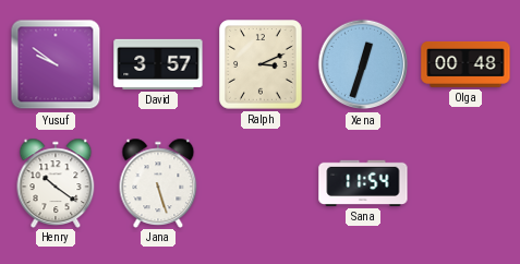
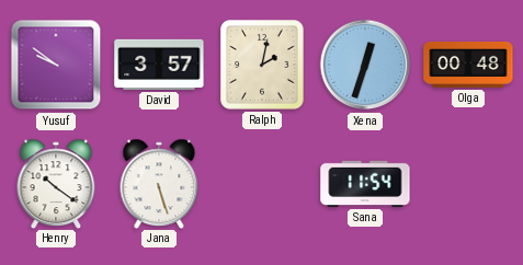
Ralph: 3:11 -> 2:02 (262, 65)
